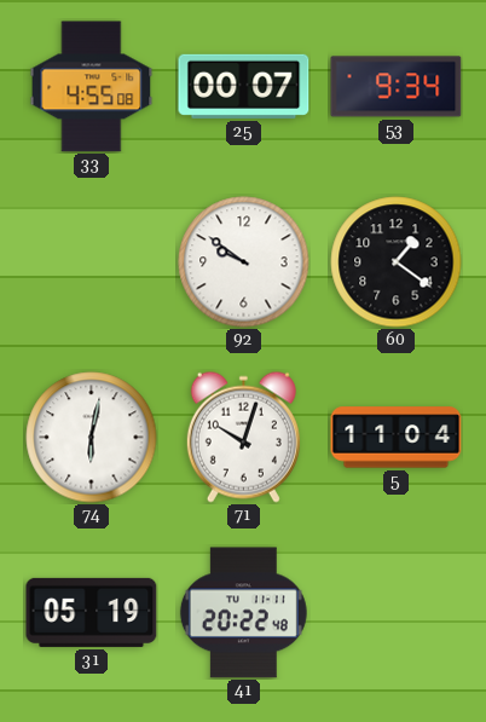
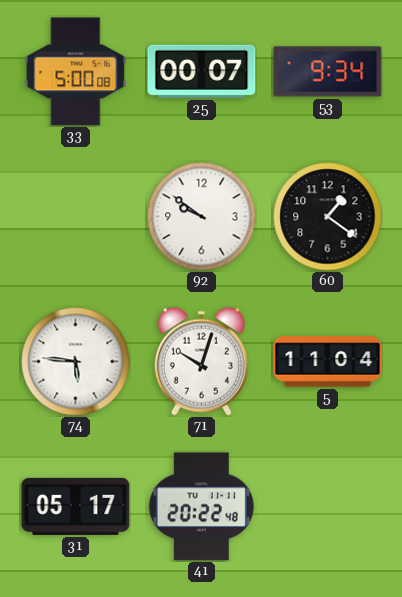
33: 4:55 -> 5:00 (76, 72)
74: 6:02 -> 5:46 (76, 362)
31: 05:19 -> 05:17 (76, 506)
